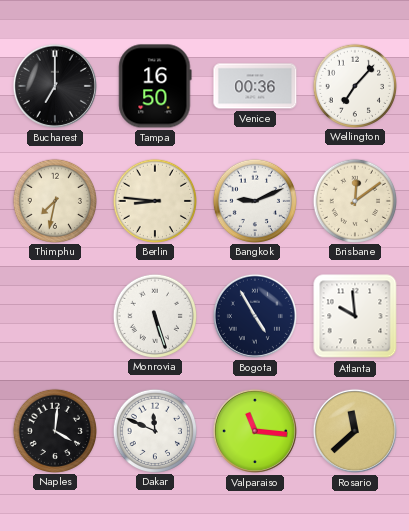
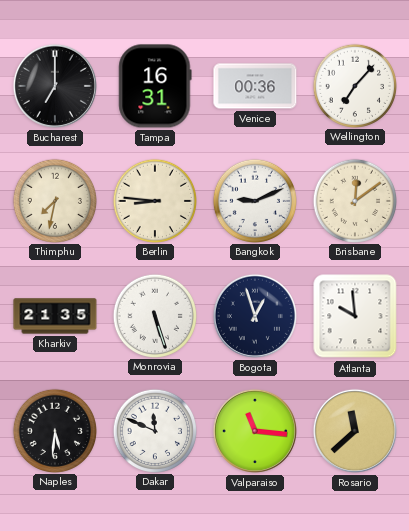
Tampa: 16:50 -> 16:31 (155, 86)
Kharkiv: none -> 21:35 (55, 316)
Bogota: 4:55 -> 12:57 (255, 316)
Naples: 4:01 -> 5:31 (54, 430)
